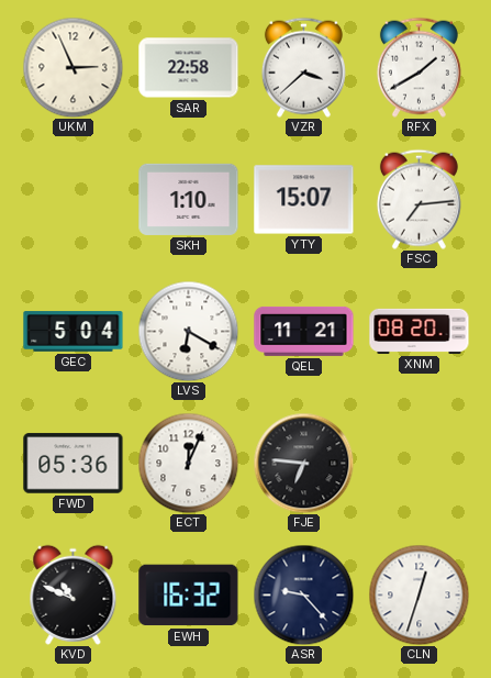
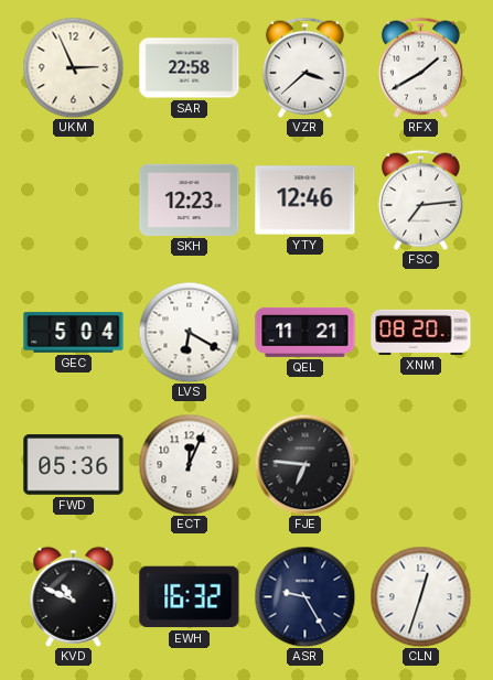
SKH: 1:10 -> 12:23 (190, 199)
YTY: 15:07 -> 12:46 (306, 201)
ASR: 9:23 -> 9:25 (304, 596)
